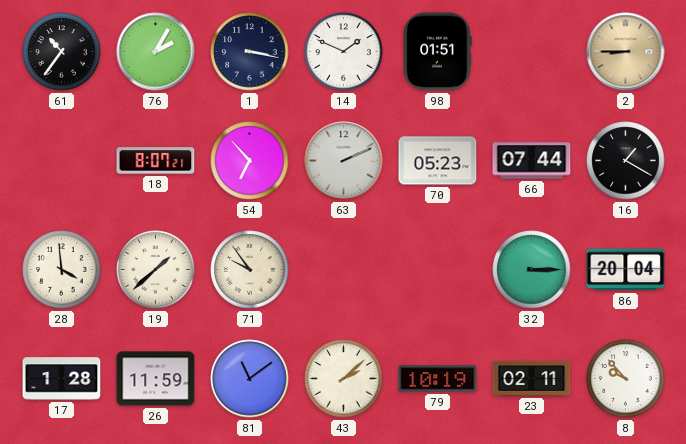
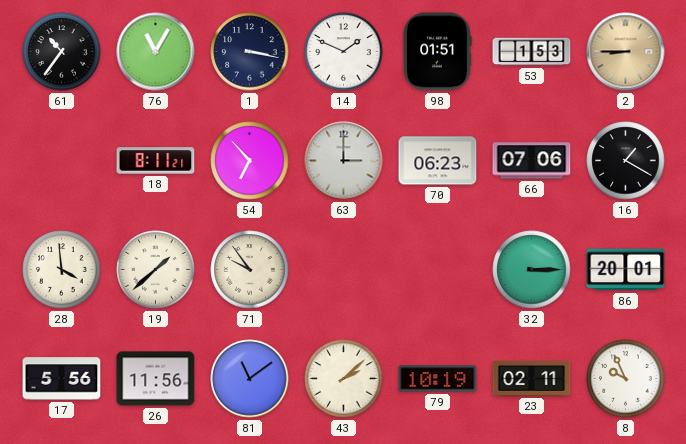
76: 2:05 -> 11:05 (156, 52)
53: none -> 1:53 (532, 52)
18: 8:07 -> 8:11 (156, 161)
63: 2:11 -> 3:00 (344, 161)
70: 05:23 -> 06:23 (438, 161)
66: 07:44 -> 07:06 (532, 161)
86: 20:04 -> 20:01 (626, 270)
17: 1:28 -> 5:56 (62, 379)
26: 11:59 -> 11:56 (156, 379)
8: 9:53 -> 9:56 (626, 379)
